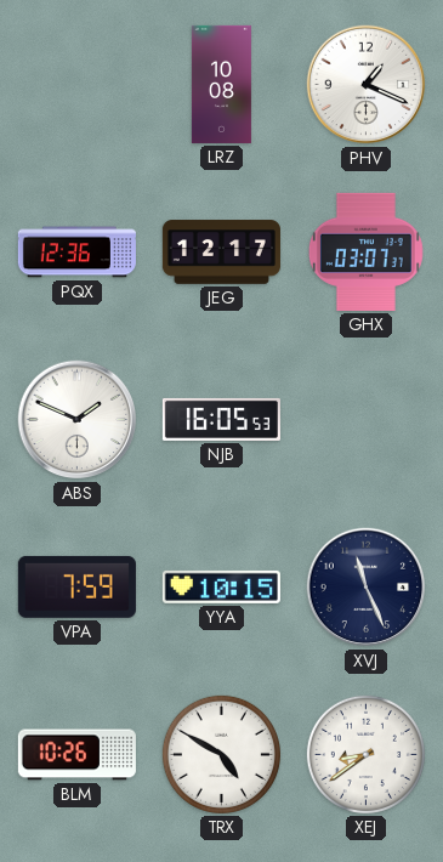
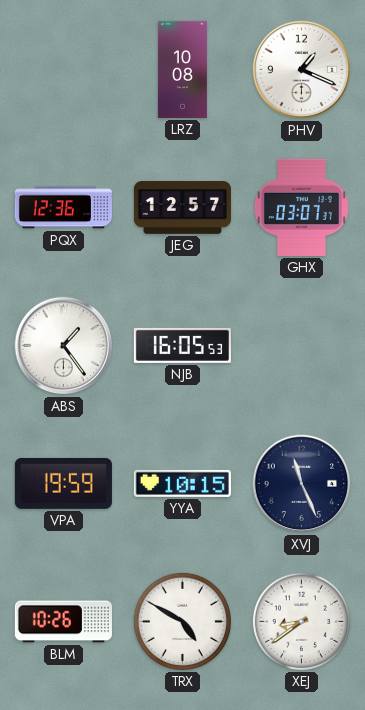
JEG: 12:17 -> 12:57 (182, 208)
ABS: 1:49 -> 1:24 (64, 346)
VPA: 7:59 -> 19:59 (63, 483)
